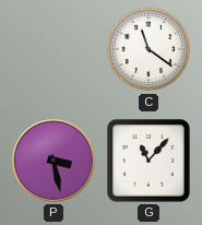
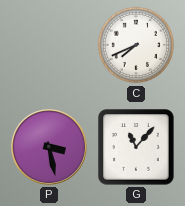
C: 11:21 -> 7:41 (136, 45)
